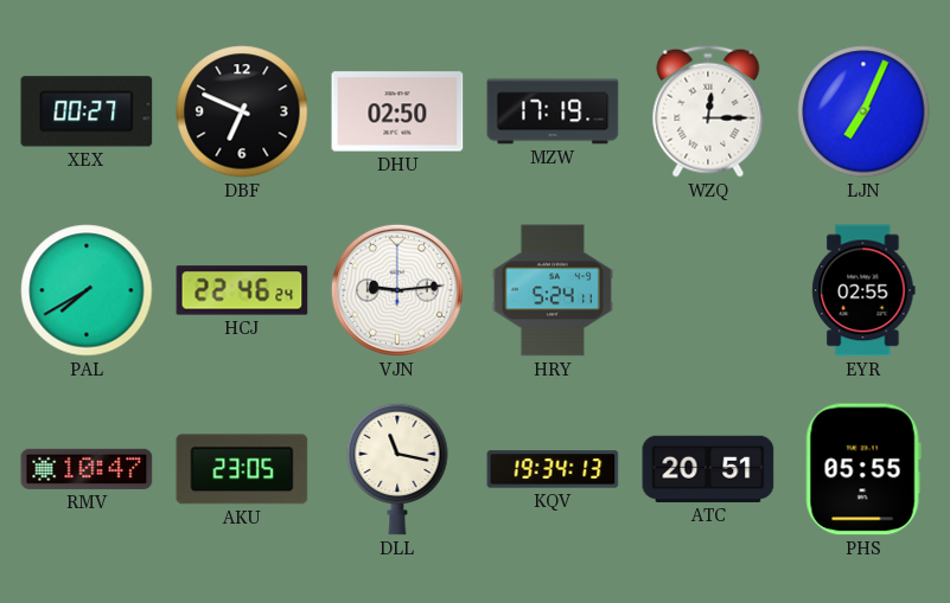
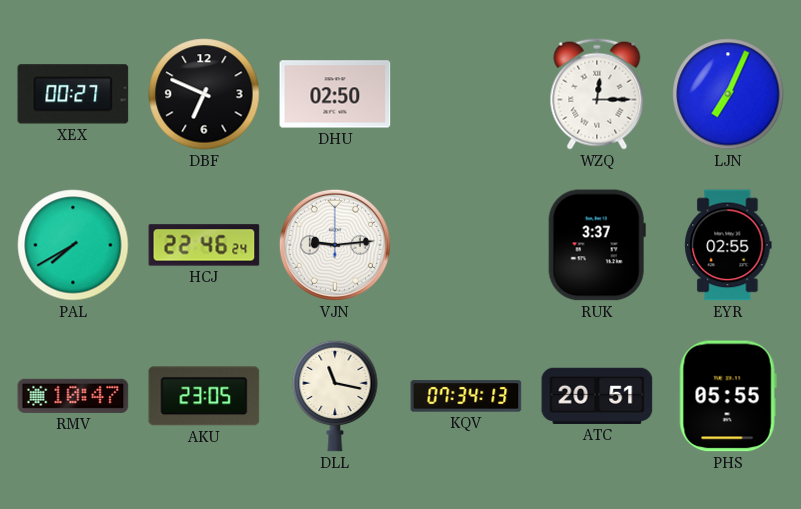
MZW: 17:19 -> none (553, 111)
HRY: 5:24 -> none (553, 290)
RUK: none -> 3:37 (597, 245)
KQV: 19:34 -> 07:34 (466, 396)
